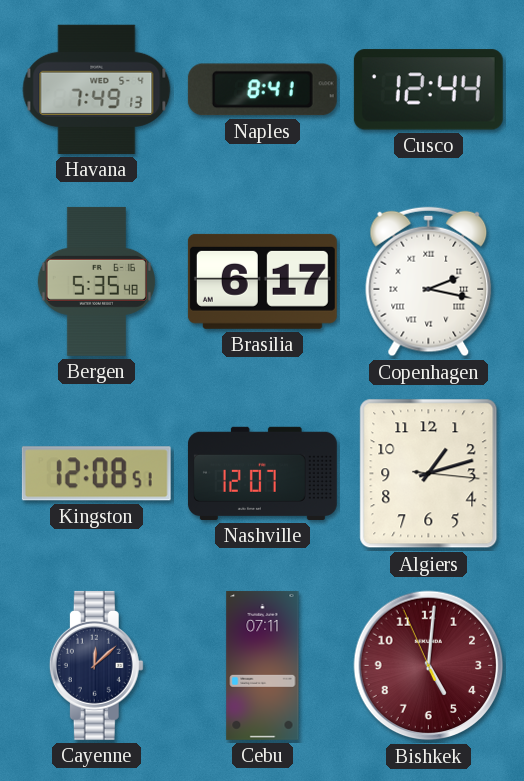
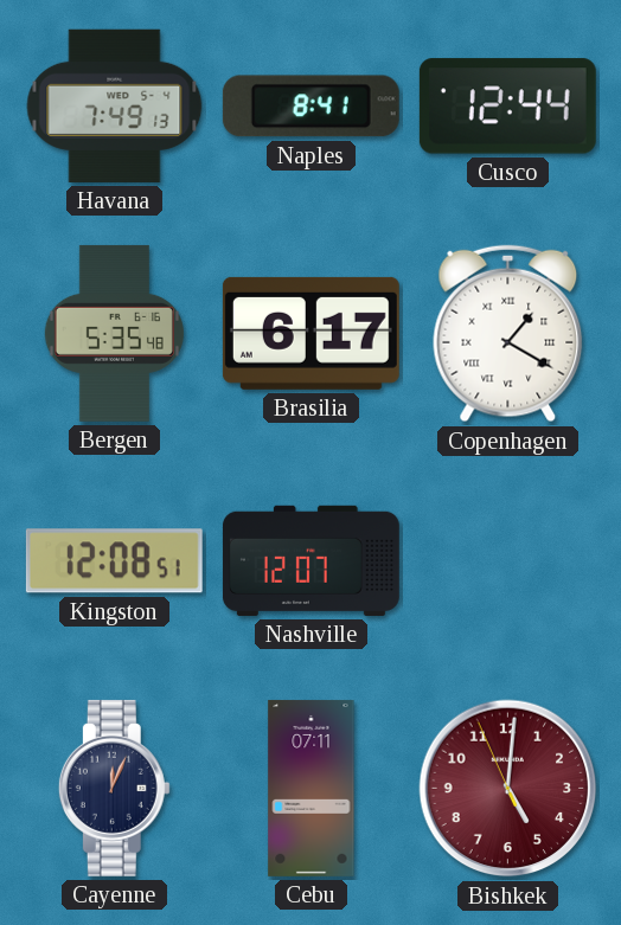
Copenhagen: 2:17 -> 1:20 (508, 334)
Algiers: 1:12 -> none (429, 474)
Cayenne: 12:08 -> 12:04 (114, 788)
